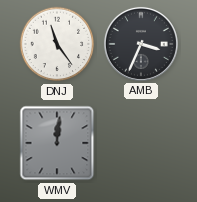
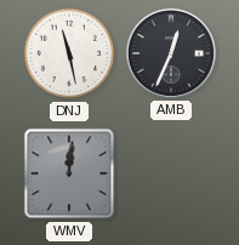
DNJ: 11:24 -> 11:28 (69, 53)
AMB: 3:34 -> 12:34 (171, 53)
